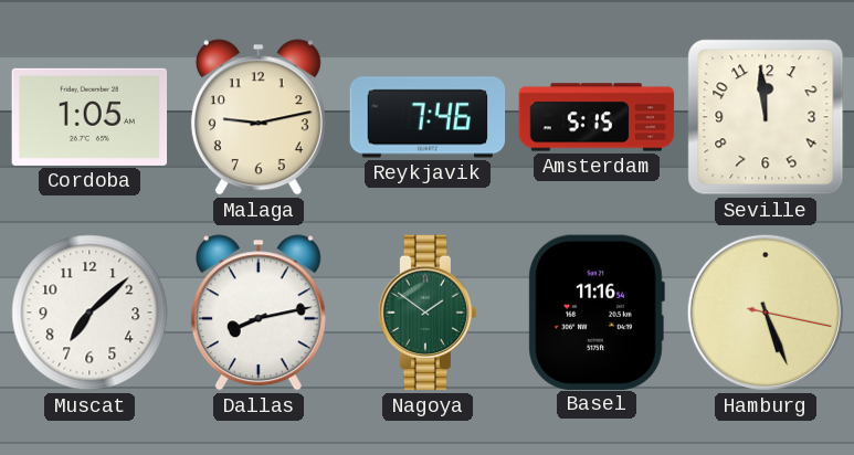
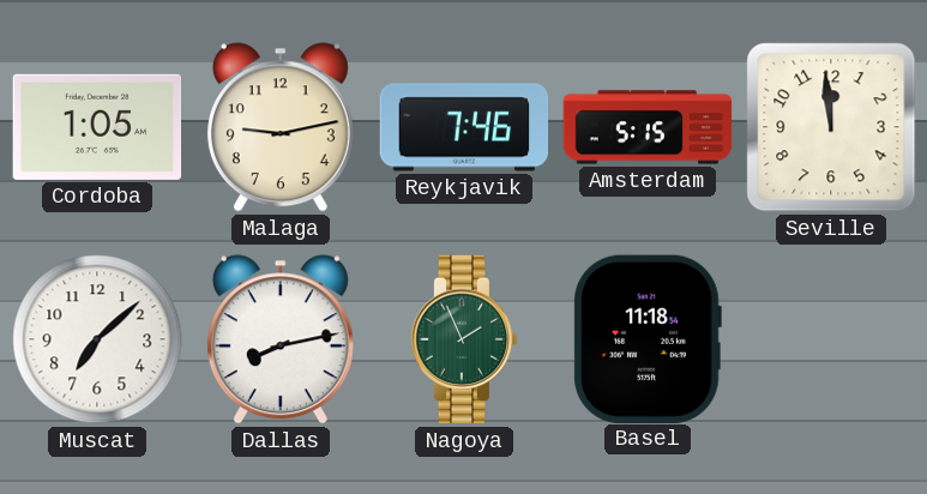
Nagoya: 1:51 -> 1:56 (464, 339)
Basel: 11:16 -> 11:18 (648, 338)
Hamburg: 5:26 -> none (766, 313)
